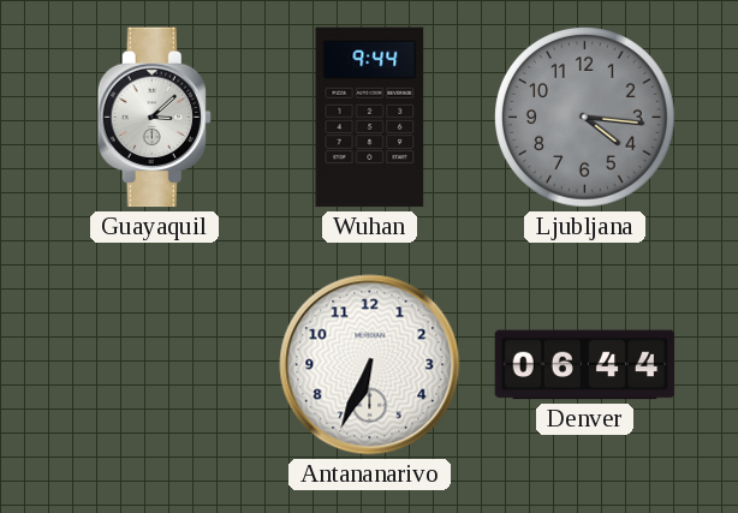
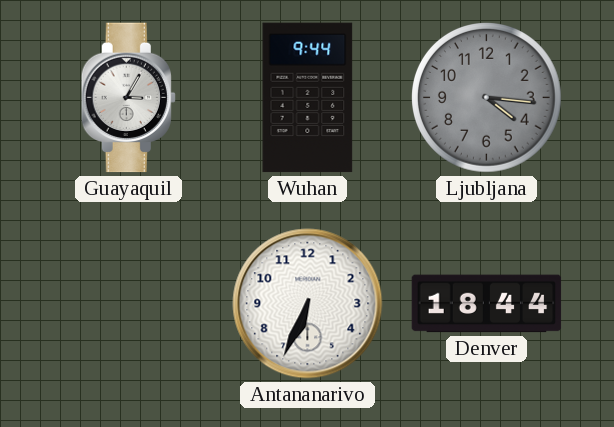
Guayaquil: 3:08 -> 3:05 (128, 98)
Denver: 06:44 -> 18:44 (487, 304)
